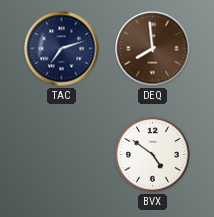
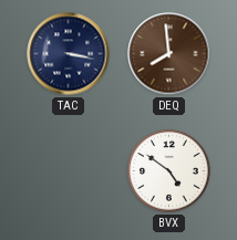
TAC: 7:12 -> 3:17 (69, 54)
